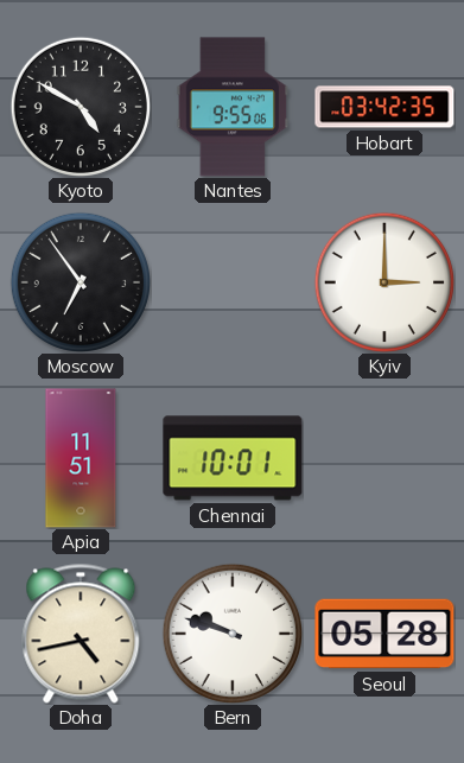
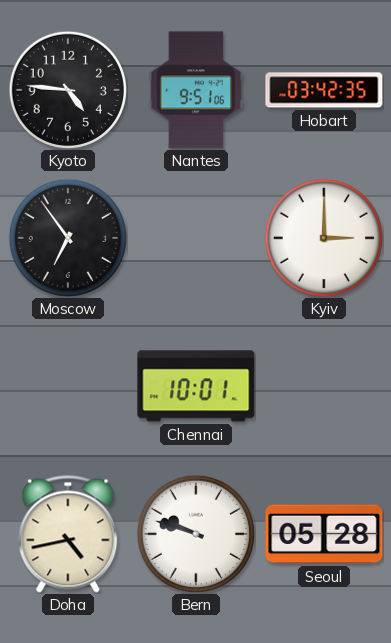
Kyoto: 4:50 -> 4:46 (67, 89)
Nantes: 9:55 -> 9:51 (196, 90)
Apia: 11:51 -> none (81, 458)
